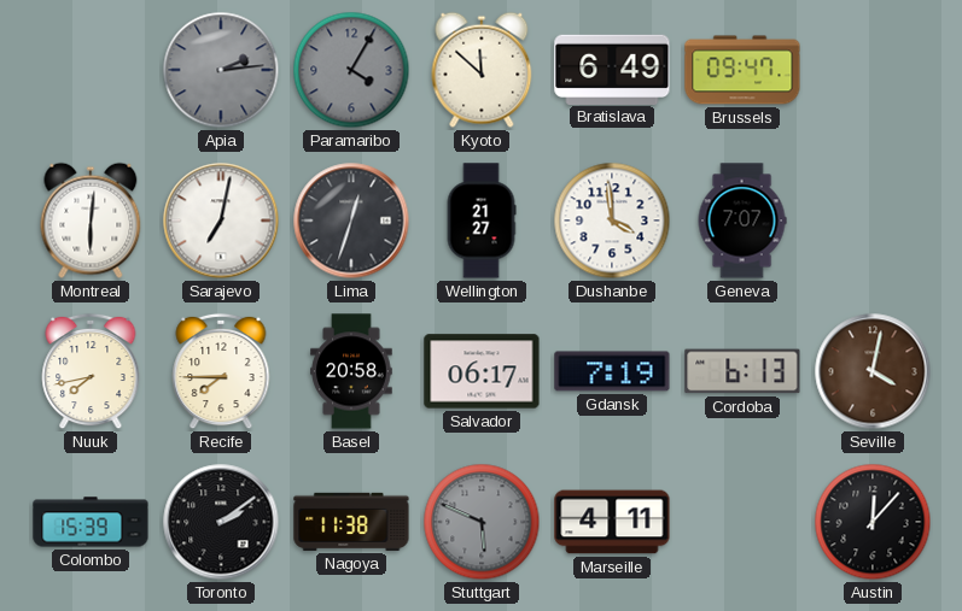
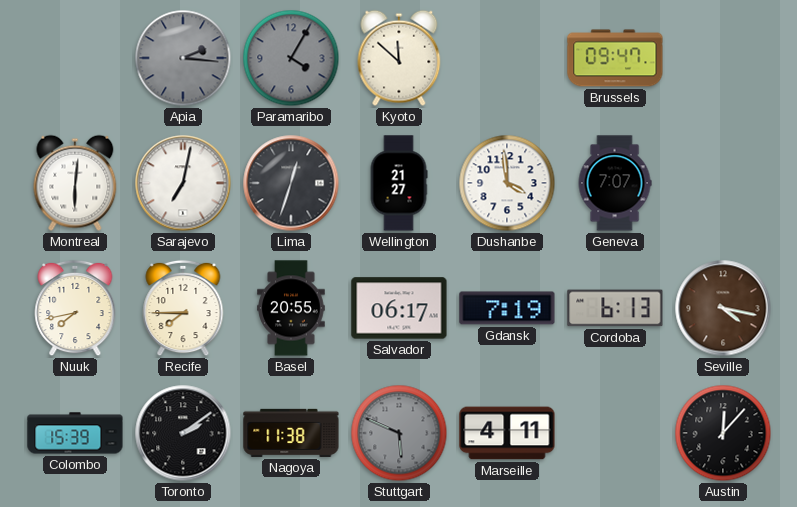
Apia: 2:14 -> 2:16 (183, 58)
Bratislava: 6:49 -> none (612, 69)
Basel: 20:58 -> 20:55 (291, 308)
Seville: 4:02 -> 4:17 (723, 308)
